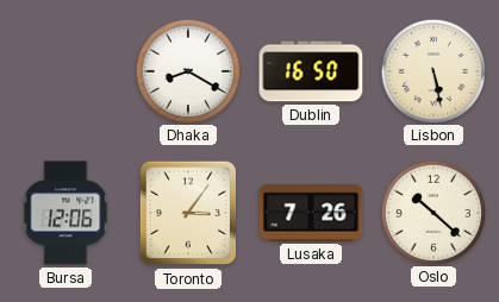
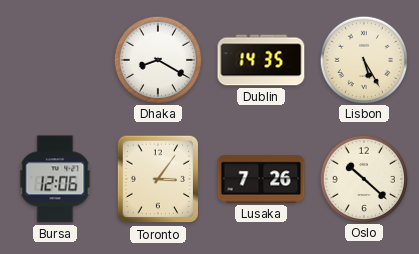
Dublin: 16:50 -> 14:35 (261, 60)
Lisbon: 5:28 -> 5:25 (363, 59)
